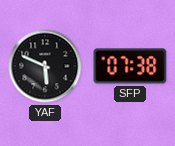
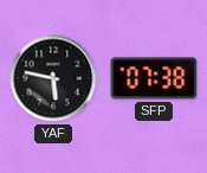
YAF: 5:49 -> 5:47 (53, 78)
